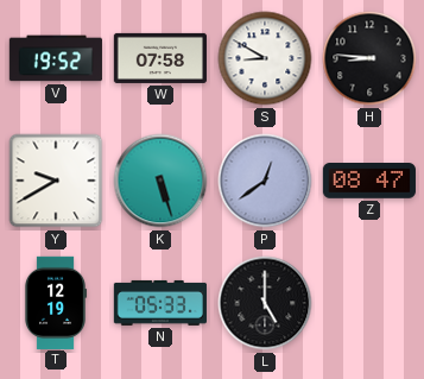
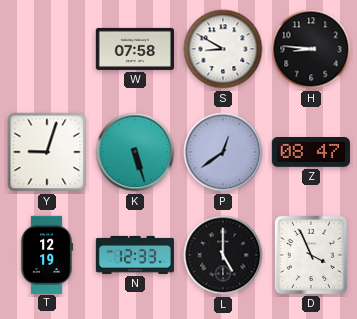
V: 19:52 -> none (56, 58)
Y: 9:40 -> 9:03 (47, 152)
N: 05:33 -> 12:33 (135, 255)
D: none -> 3:56 (311, 255)
